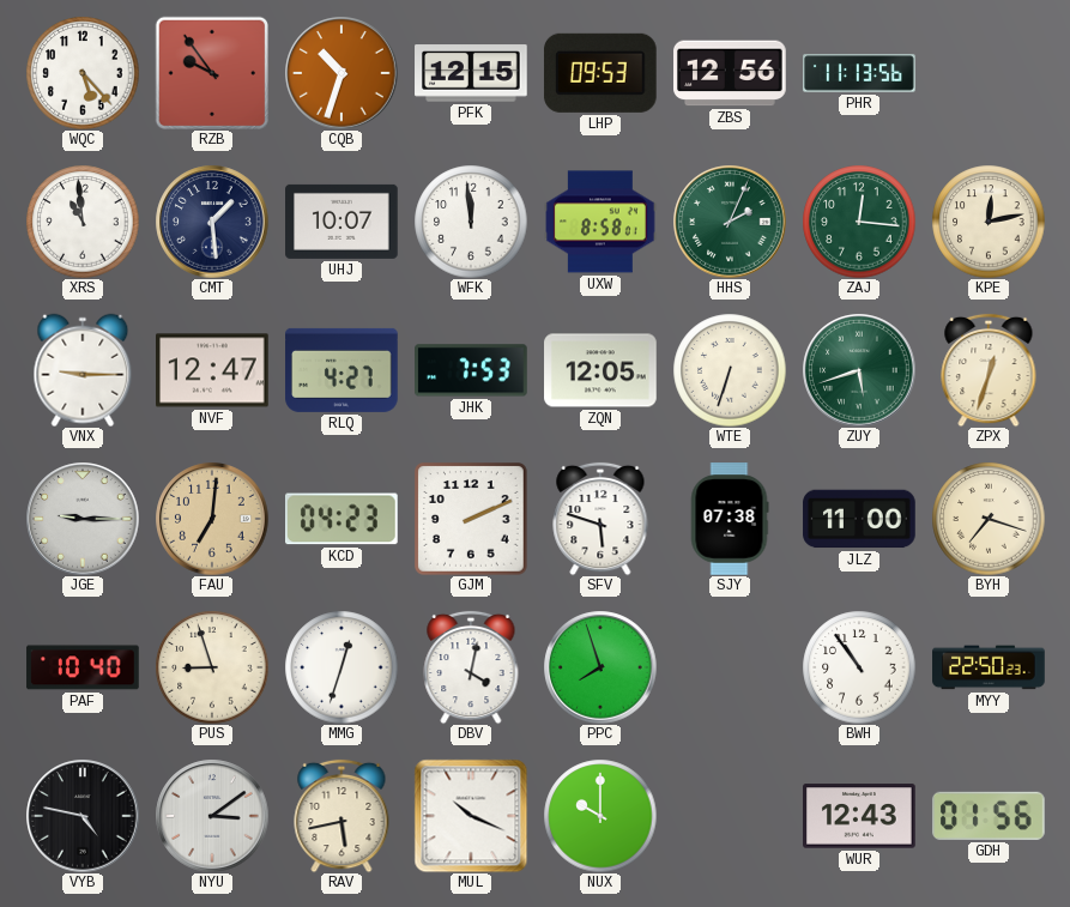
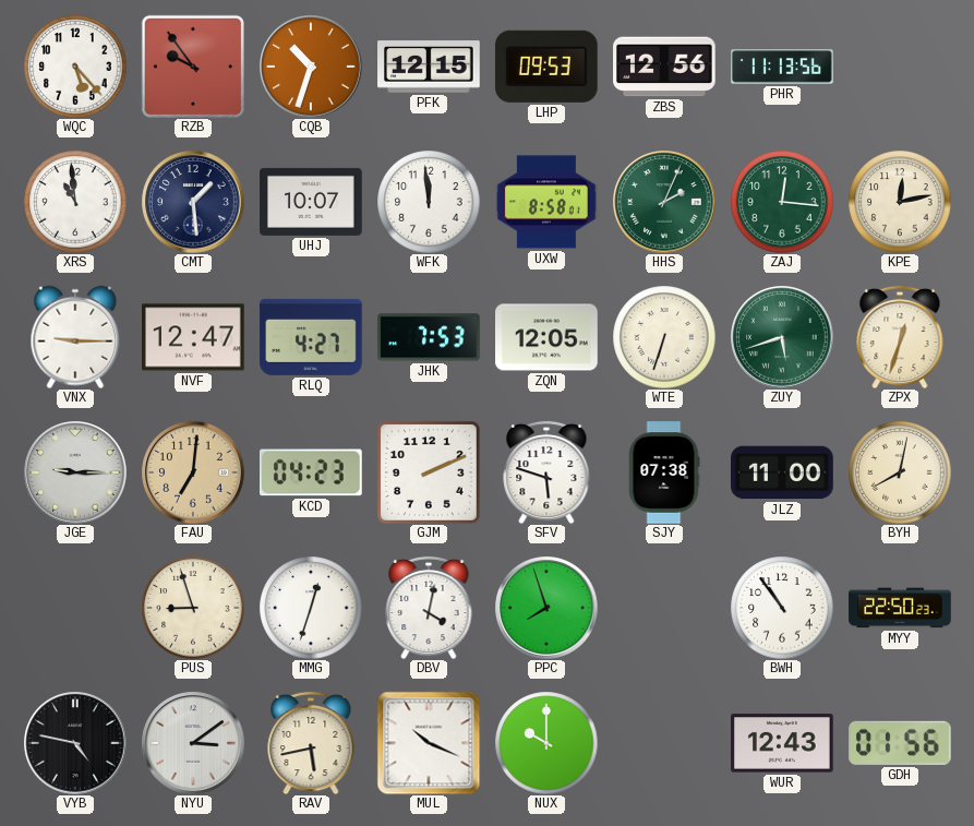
BYH: 7:18 -> 8:02 (900, 472)
PAF: 10:40 -> none (83, 667)
